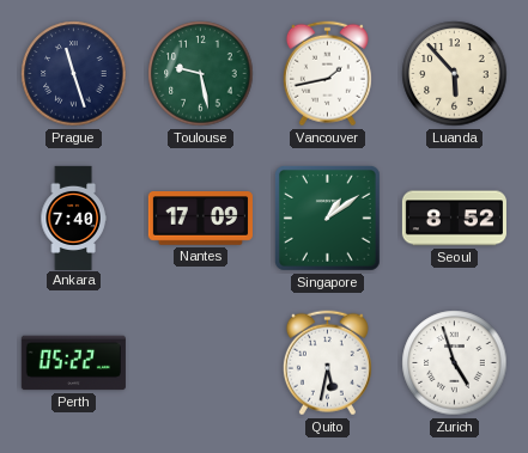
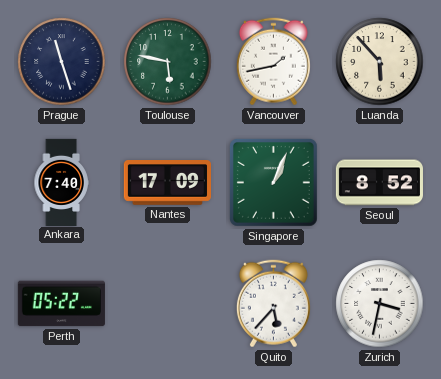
Toulouse: 9:28 -> 5:47 (168, 62)
Singapore: 1:09 -> 1:04 (273, 182)
Quito: 5:32 -> 5:37 (273, 304)
Zurich: 4:57 -> 3:32 (380, 304)
